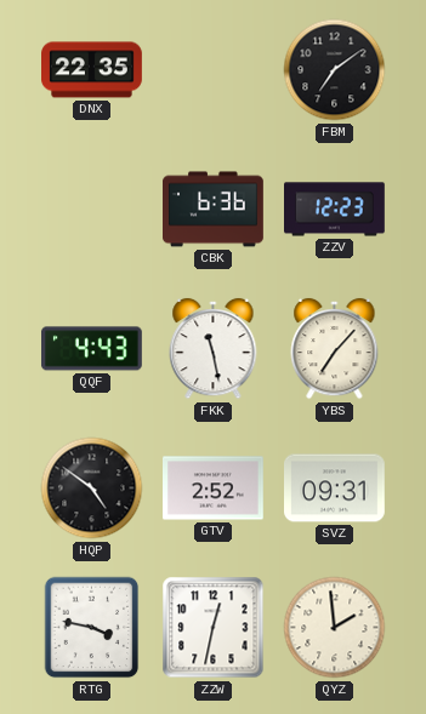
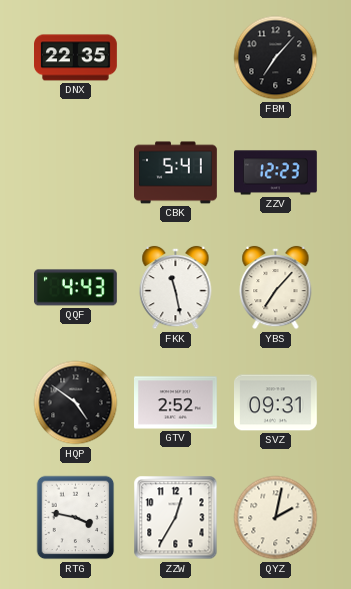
FBM: 7:09 -> 7:07 (276, 58)
CBK: 6:36 -> 5:41 (176, 173)
ZZW: 12:32 -> 12:35 (176, 518)
QYZ: 1:59 -> 2:02 (276, 518)
